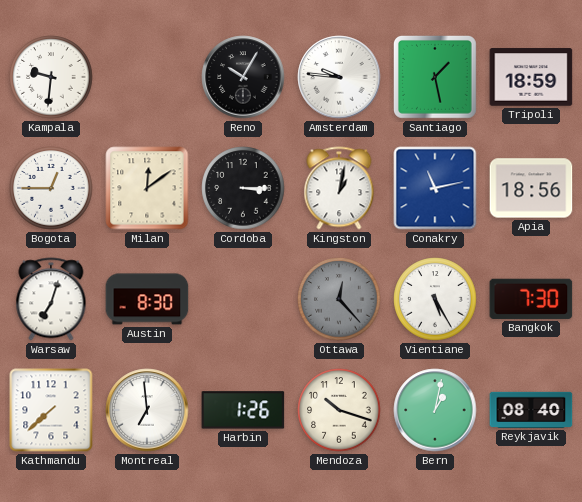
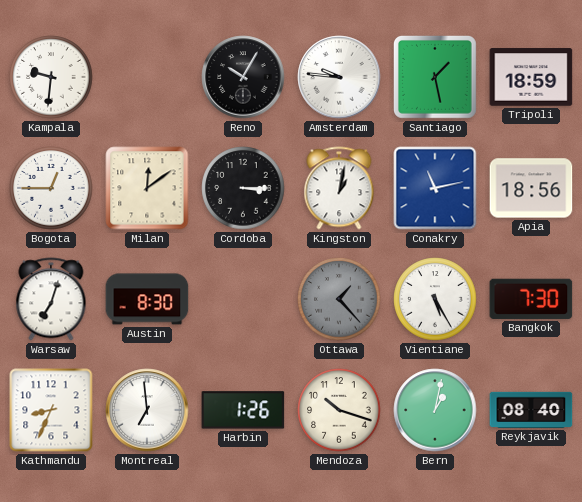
Ottawa: 12:23 -> 1:23 (339, 299)
Kathmandu: 7:38 -> 8:34 (51, 410)
